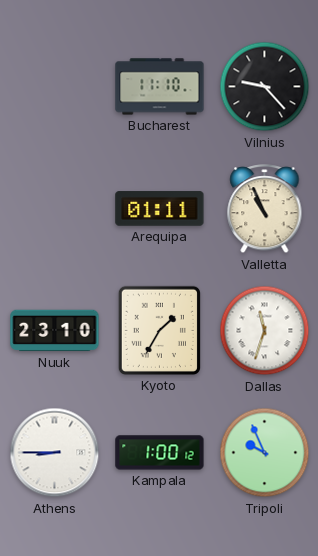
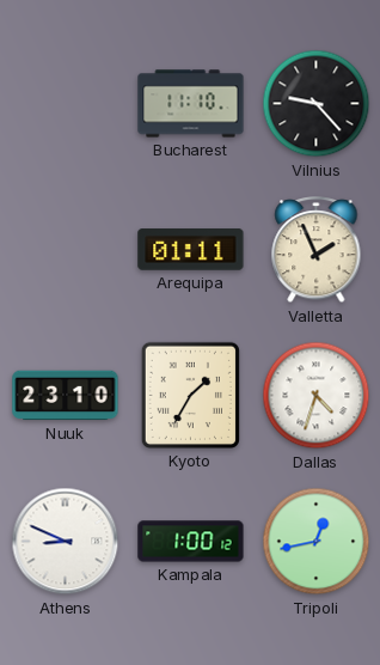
Valletta: 10:56 -> 1:56 (317, 251)
Dallas: 11:33 -> 4:33 (317, 396)
Athens: 8:45 -> 8:49 (66, 542)
Tripoli: 9:56 -> 12:43 (317, 542)
